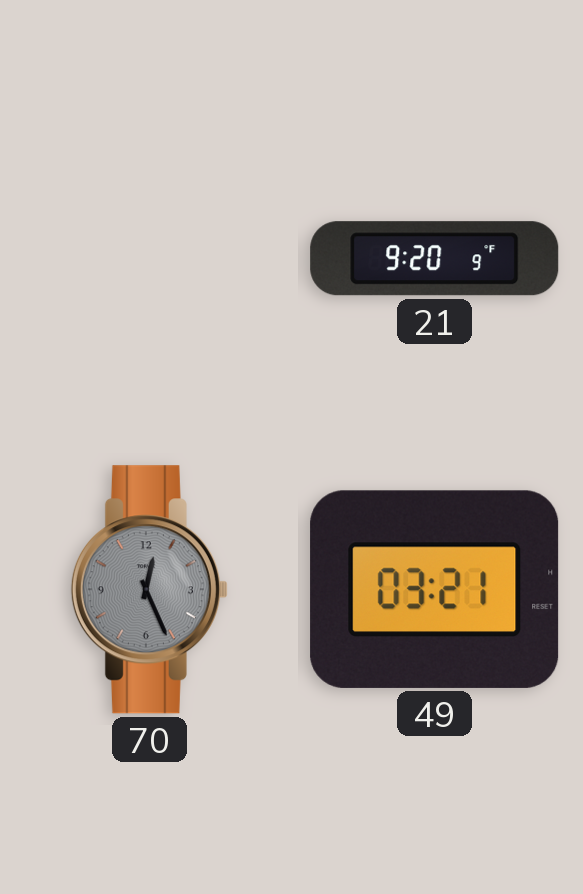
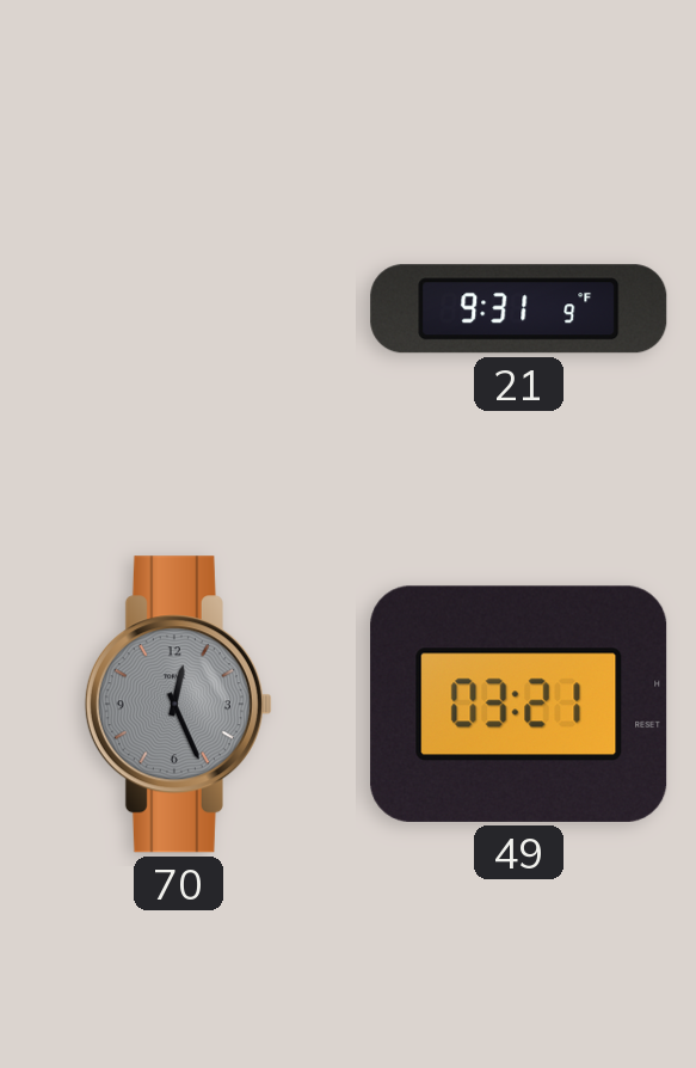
21: 9:20 -> 9:31 (519, 309)
